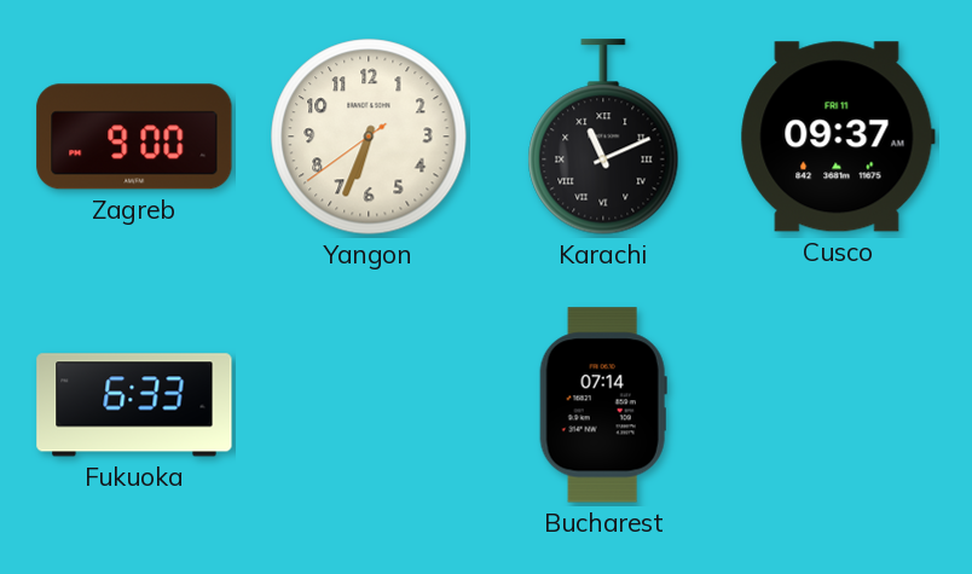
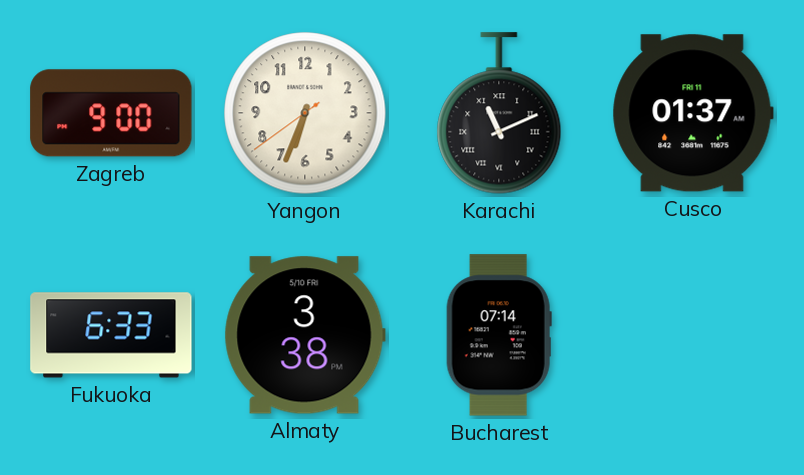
Cusco: 09:37 -> 01:37 (693, 113)
Almaty: none -> 3:38 (305, 335)
